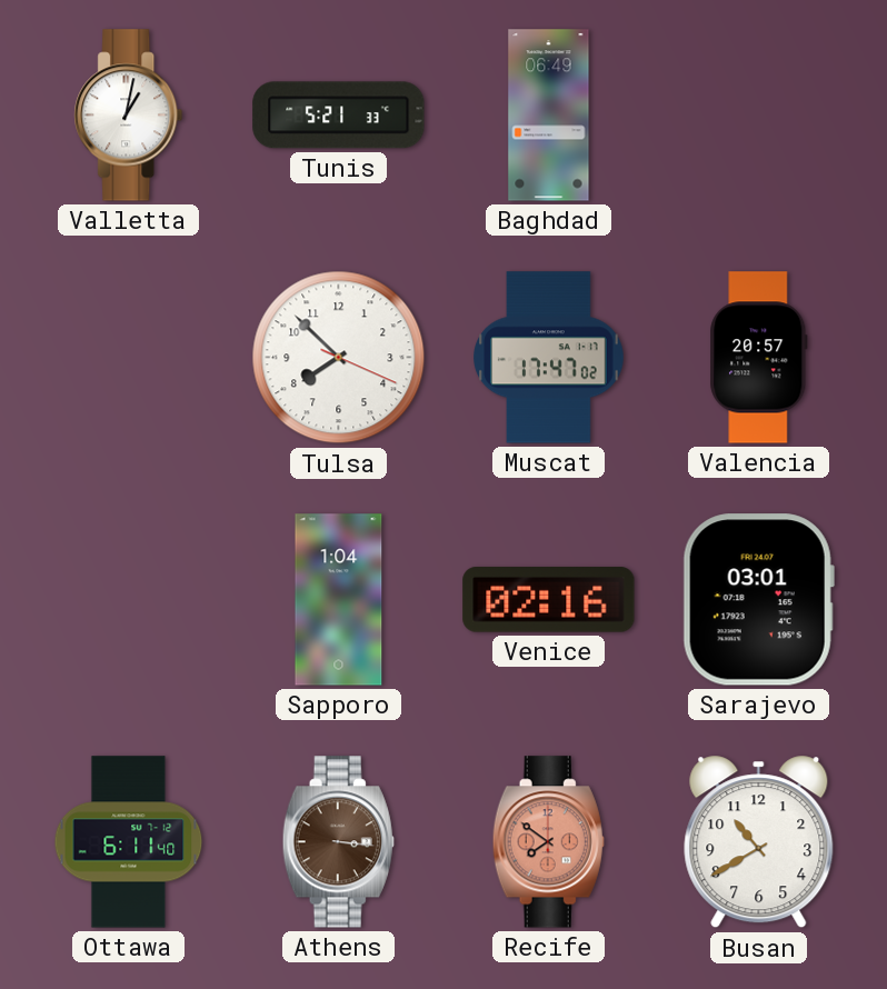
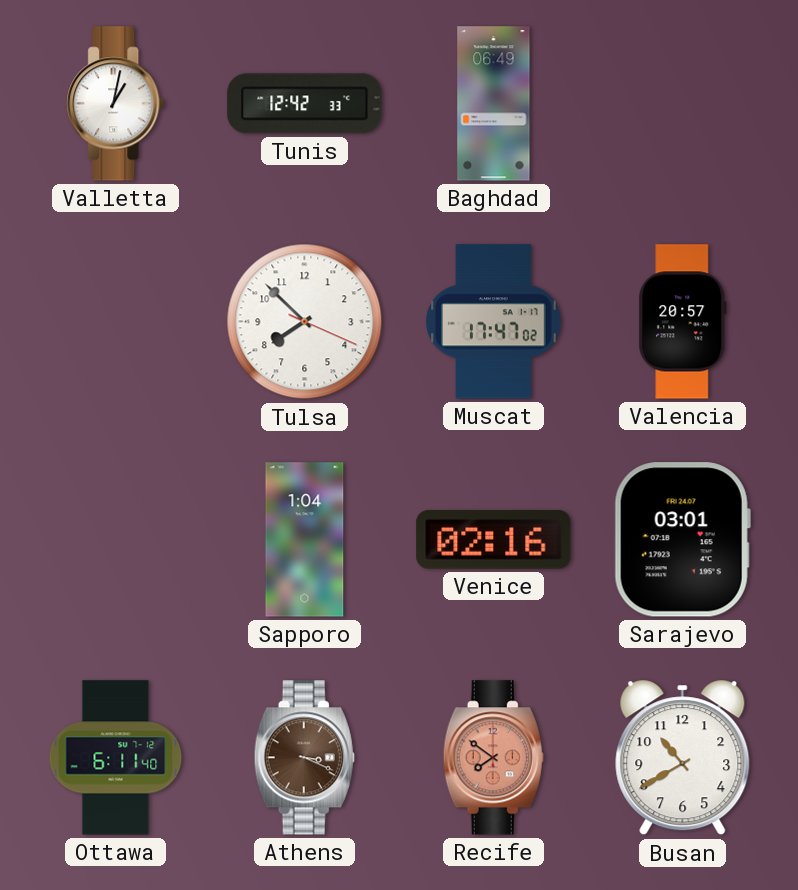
Tunis: 5:21 -> 12:42 (305, 104)
Athens: 3:16 -> 3:19 (304, 758)
